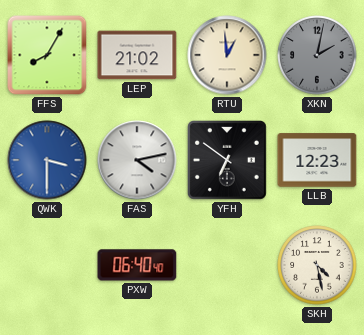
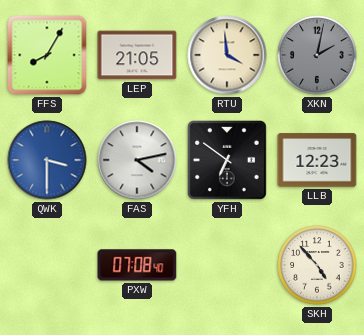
LEP: 21:02 -> 21:05 (137, 55)
RTU: 12:59 -> 3:59 (227, 55)
PXW: 06:40 -> 07:08 (137, 265)
SKH: 4:28 -> 4:53 (317, 265)
